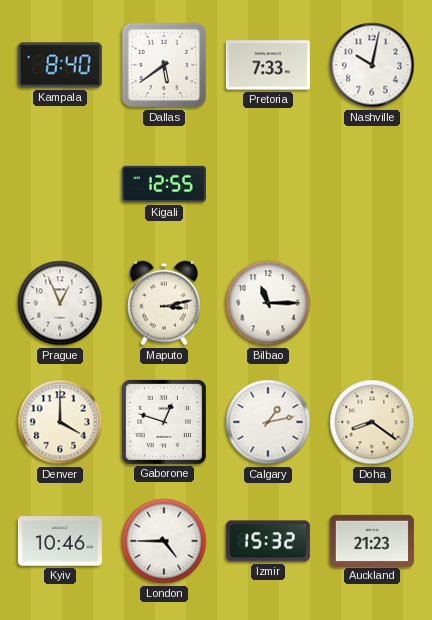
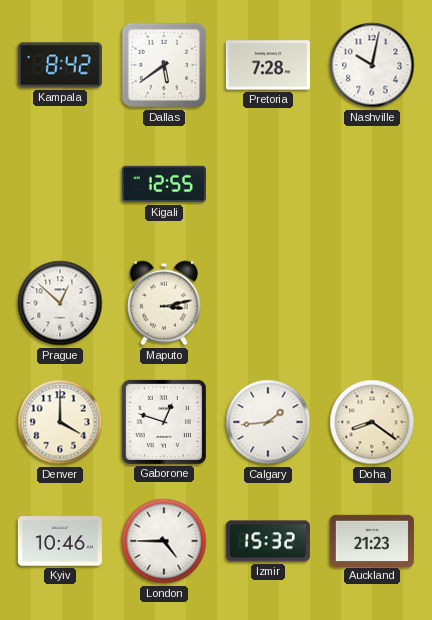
Kampala: 8:40 -> 8:42 (60, 65)
Pretoria: 7:33 -> 7:28 (268, 65)
Prague: 12:56 -> 12:52 (60, 303)
Bilbao: 11:15 -> none (268, 303)
Calgary: 1:13 -> 1:44 (268, 422)
